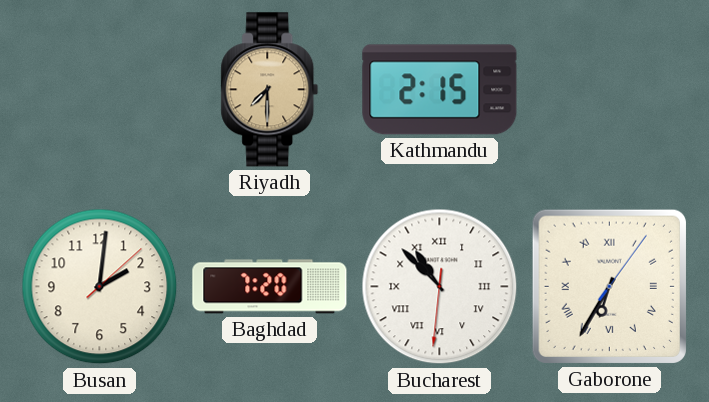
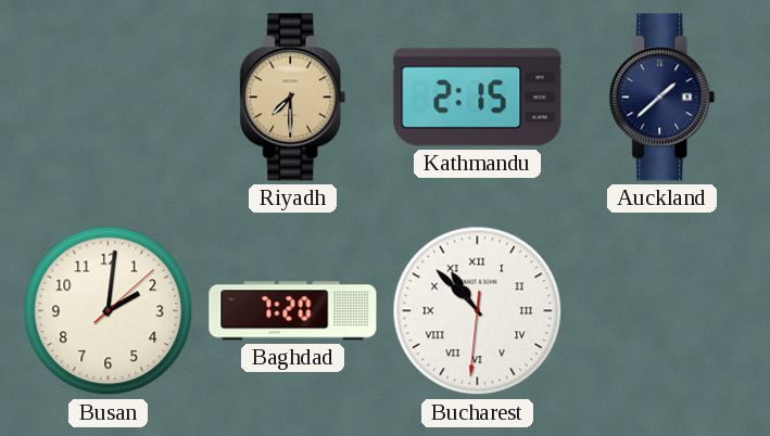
Auckland: none -> 1:38 (662, 98)
Gaborone: 6:35 -> none (609, 286)
